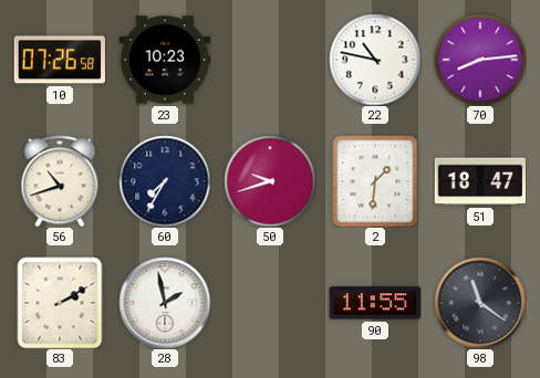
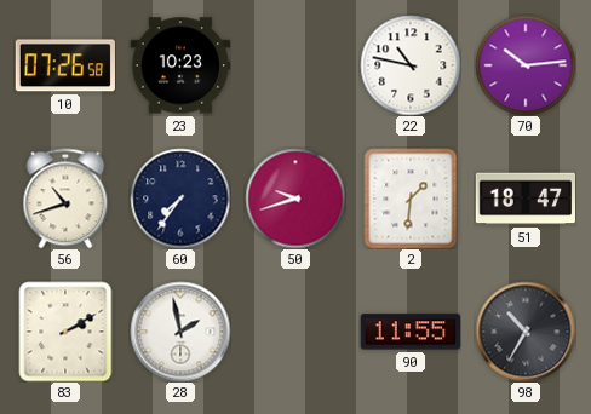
70: 8:14 -> 10:14 (526, 65)
60: 7:35 -> 7:36 (180, 199)
98: 11:21 -> 10:35 (526, 332)
